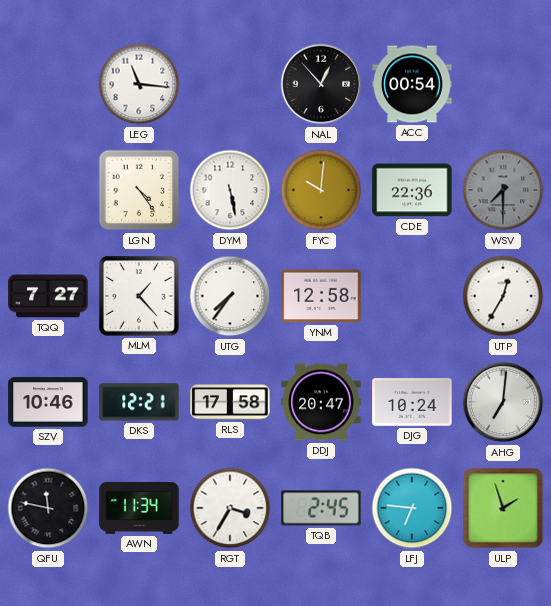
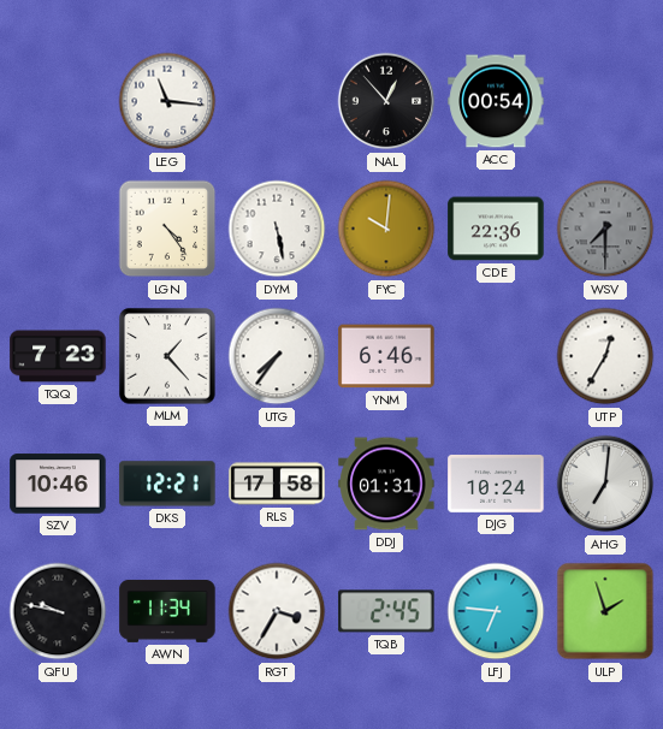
TQQ: 7:27 -> 7:23 (58, 356)
YNM: 12:58 -> 6:46 (386, 356)
DDJ: 20:47 -> 01:31 (386, 484)
QFU: 11:47 -> 9:47 (58, 611)
